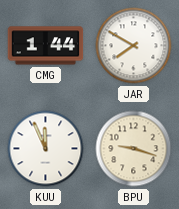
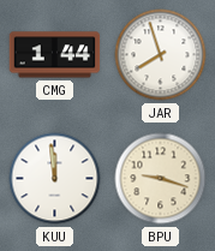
JAR: 7:50 -> 7:57 (161, 55)
KUU: 11:56 -> 11:59 (55, 179)
